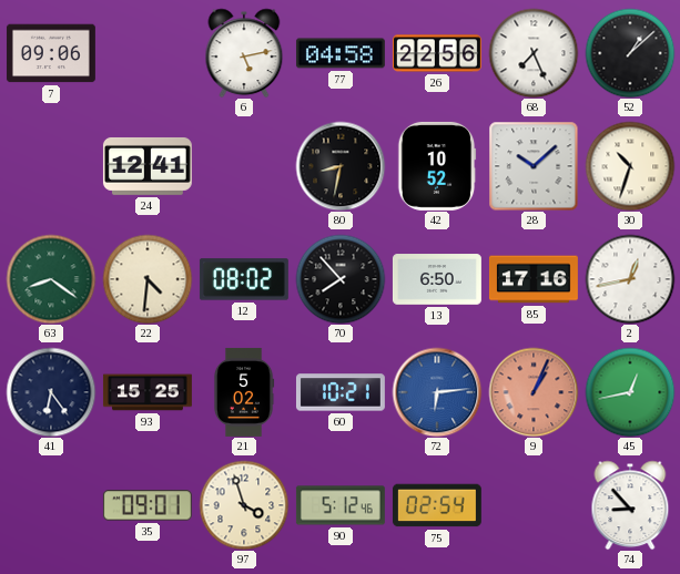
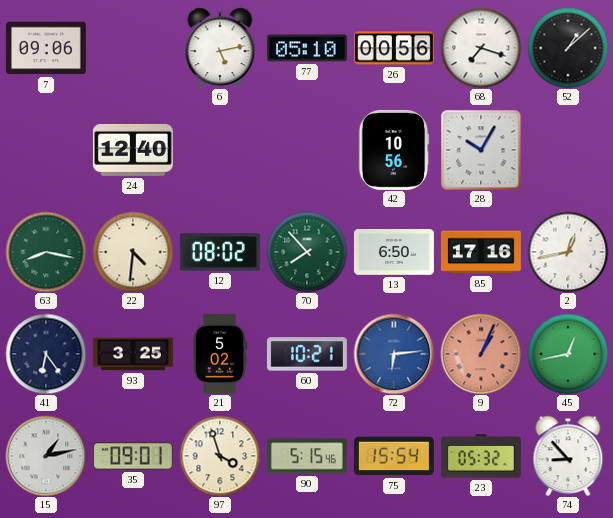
77: 04:58 -> 05:10 (307, 48)
26: 22:56 -> 00:56 (394, 48)
68: 7:26 -> 7:18 (481, 48)
24: 12:41 -> 12:40 (133, 150)
80: 8:32 -> none (341, 166)
42: 10:52 -> 10:56 (394, 150)
28: 10:08 -> 10:05 (481, 150)
30: 10:33 -> none (630, 166)
63: 8:21 -> 8:17 (46, 252)
70 dial: black -> green (307, 252)
93: 15:25 -> 3:25 (133, 354)
15: none -> 1:13 (46, 456)
90: 5:12 -> 5:15 (307, 456)
75: 02:54 -> 15:54 (394, 456)
23: none -> 05:32 (481, 456)
